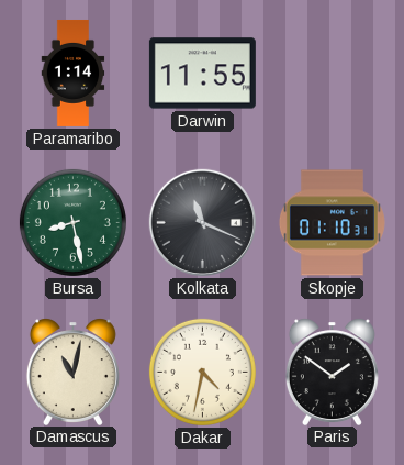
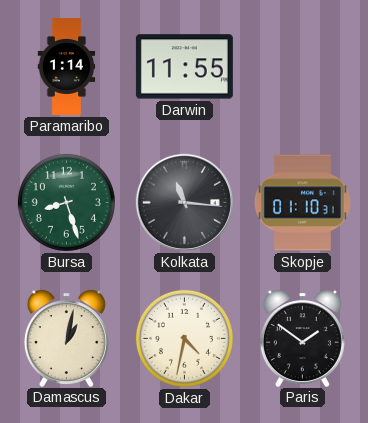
Bursa: 8:28 -> 8:27 (66, 202)
Kolkata: 11:19 -> 11:16 (184, 202)
Damascus: 11:02 -> 1:02 (66, 338)
